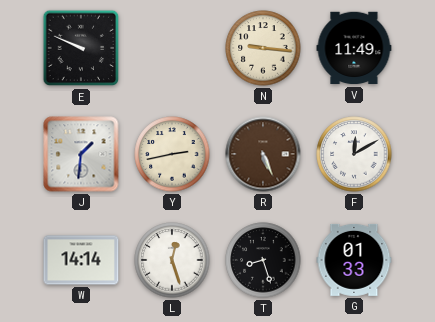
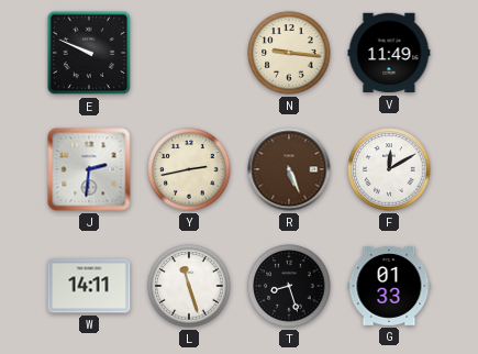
J: 1:31 -> 2:31 (89, 169)
W: 14:14 -> 14:11 (89, 286)
L: 12:27 -> 11:27 (189, 286)
